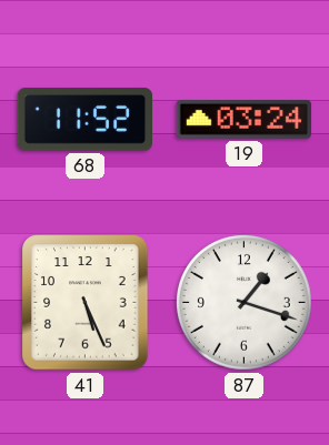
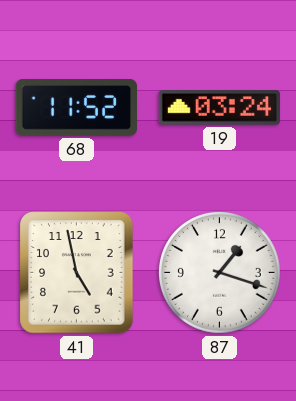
41: 5:26 -> 4:58 (77, 273)
